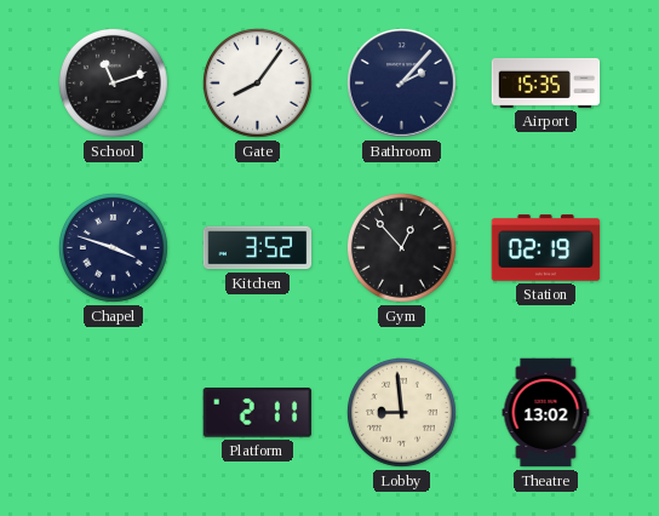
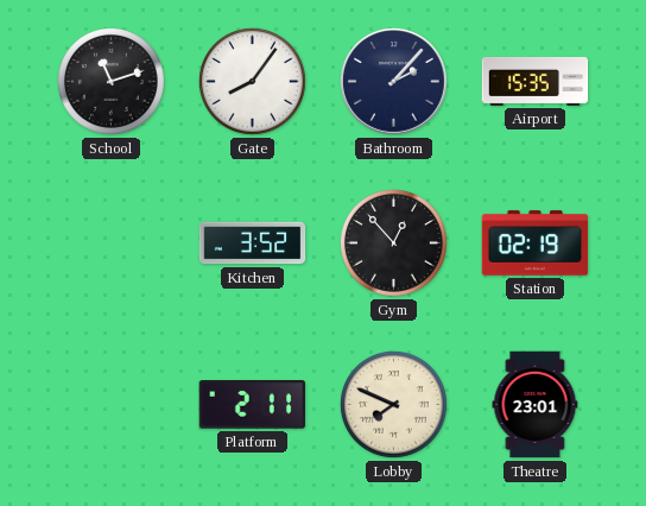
Chapel: 3:48 -> none (113, 247)
Lobby: 8:59 -> 7:49 (393, 404)
Theatre: 13:02 -> 23:01 (536, 405)
